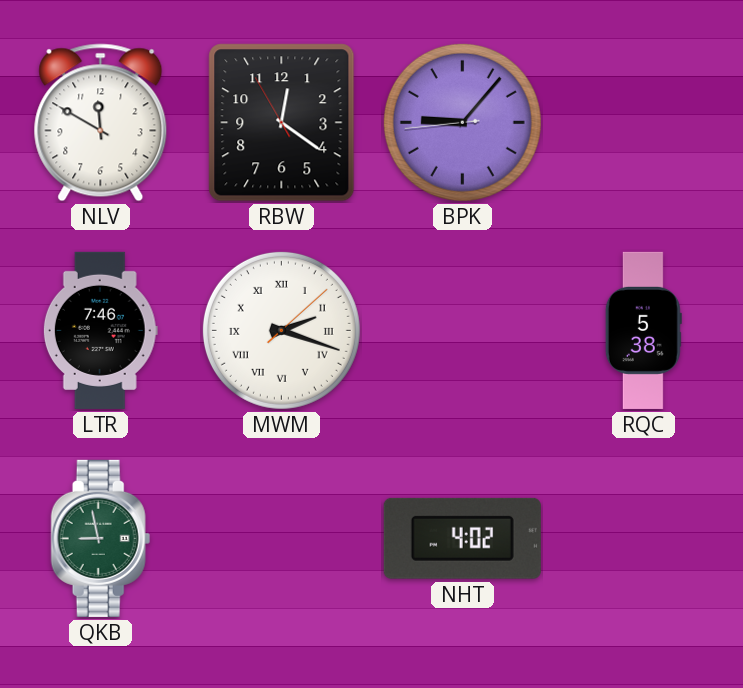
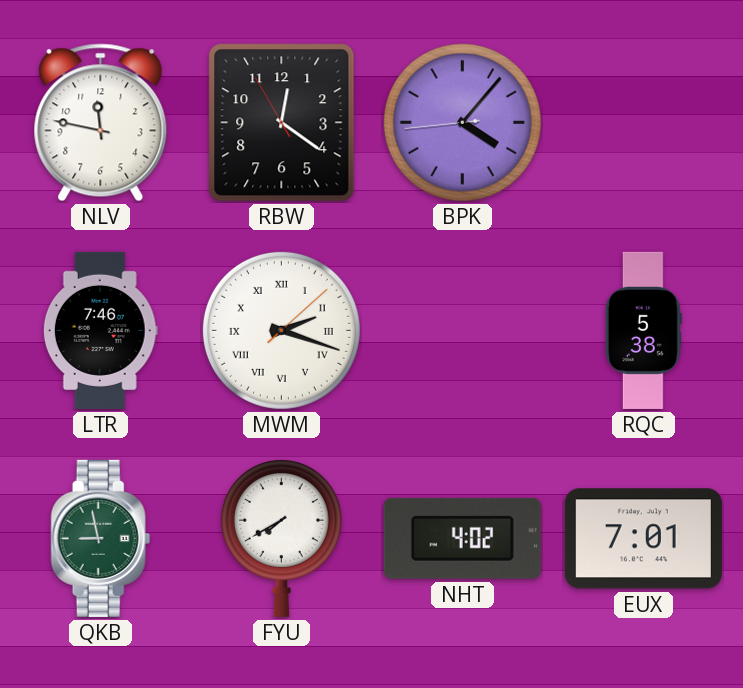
NLV: 11:50 -> 11:47 (101, 123)
BPK: 9:06 -> 4:06 (462, 122)
FYU: none -> 7:40 (281, 539)
EUX: none -> 7:01 (643, 539)
